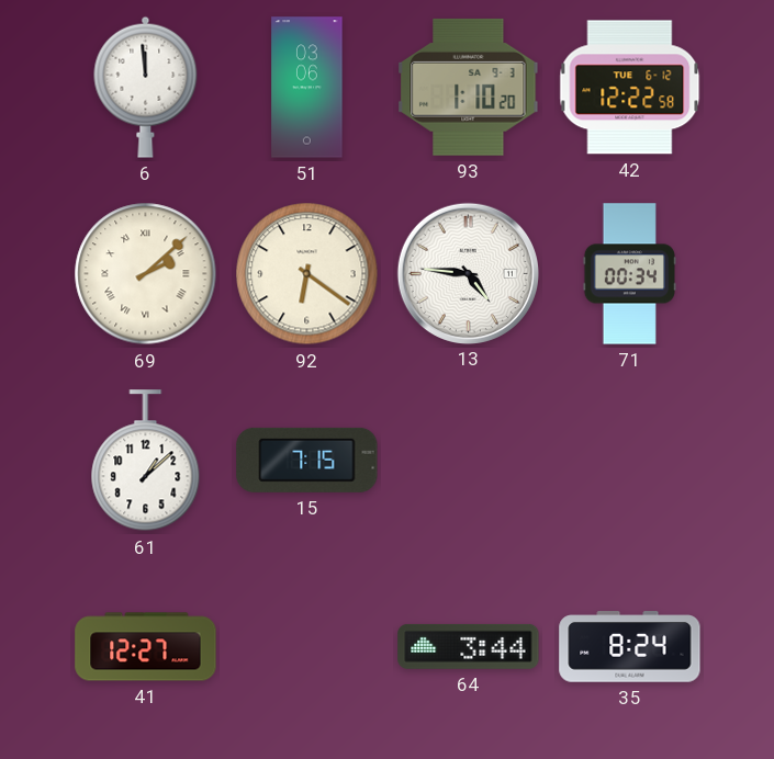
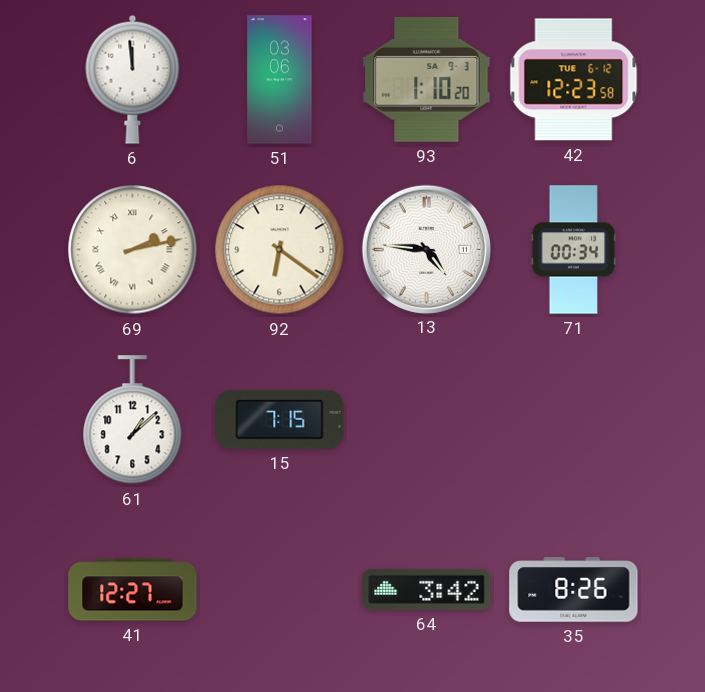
42: 12:22 -> 12:23 (574, 80)
69: 2:08 -> 2:13 (133, 250)
64: 3:44 -> 3:42 (427, 589)
35: 8:24 -> 8:26 (574, 590)
